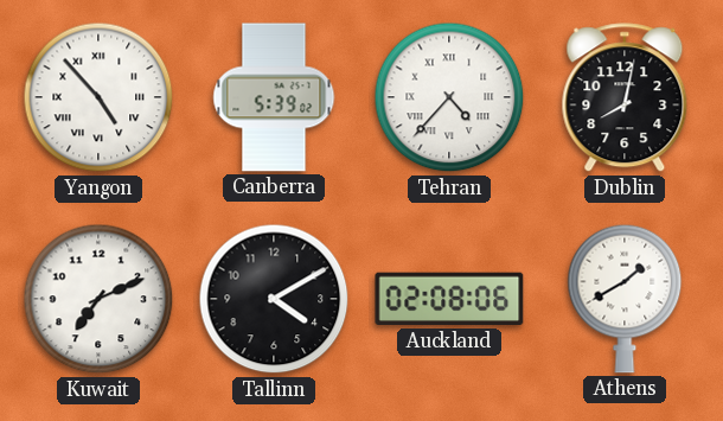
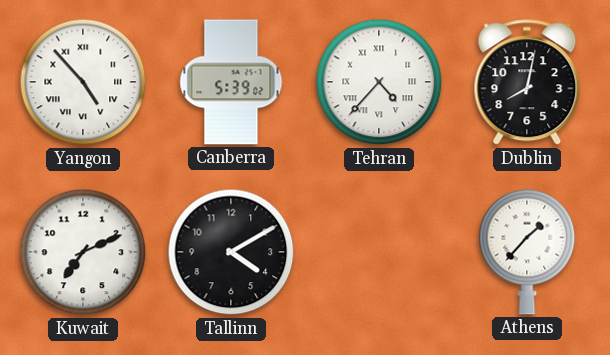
Auckland: 02:08 -> none (449, 299)
Athens: 1:40 -> 1:37 (527, 252)
